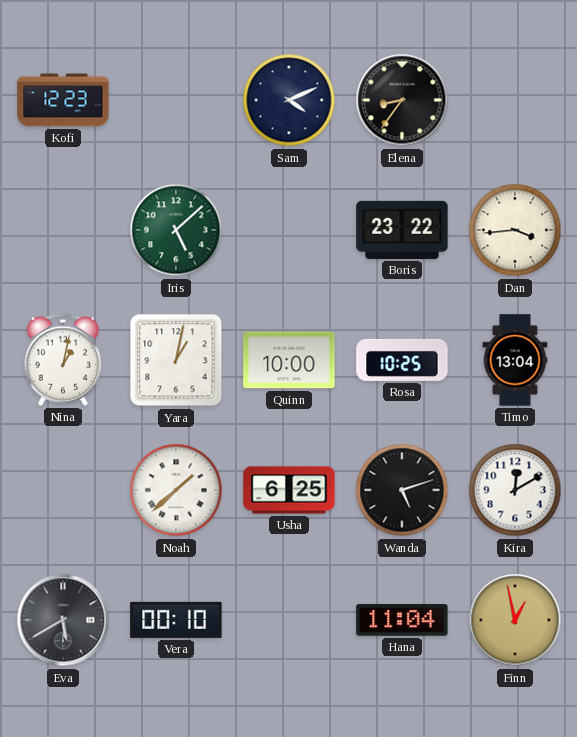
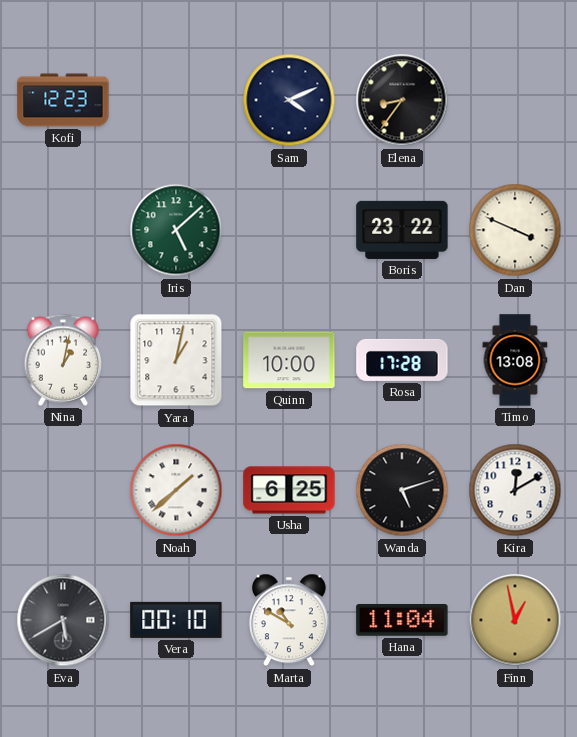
Dan: 3:44 -> 3:49 (515, 230)
Rosa: 10:25 -> 17:28 (402, 360)
Timo: 13:04 -> 13:08 (515, 360)
Marta: none -> 10:50 (289, 620)
